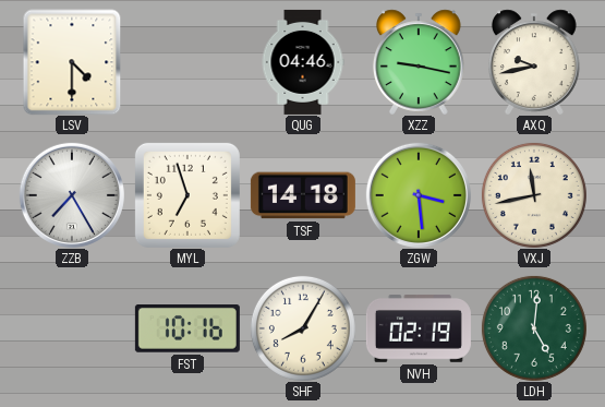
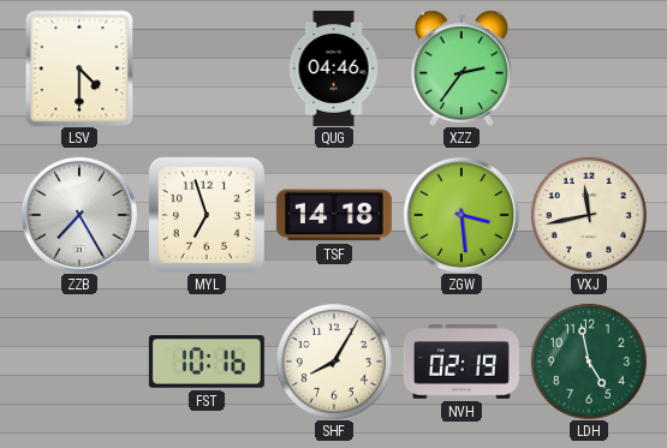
XZZ: 9:17 -> 2:36 (461, 68)
AXQ: 9:43 -> none (534, 62)
LDH: 5:01 -> 4:58 (589, 362)
